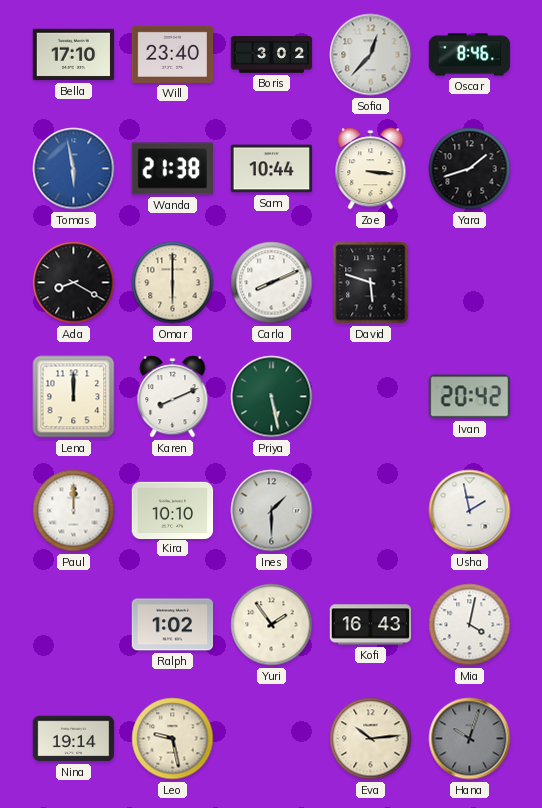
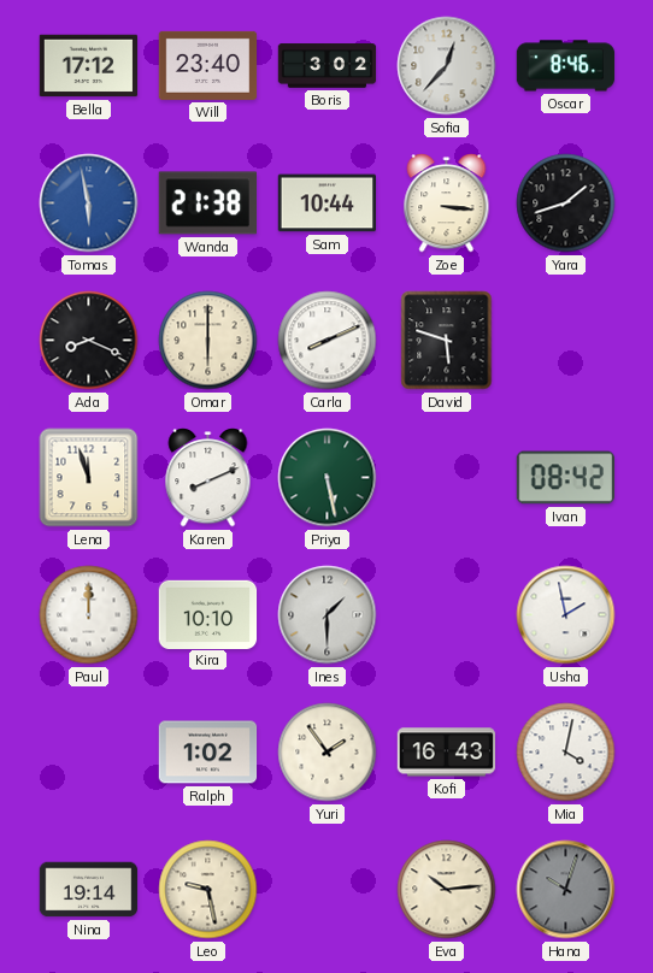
Bella: 17:10 -> 17:12 (89, 66)
Ada: 8:20 -> 8:19 (89, 341)
Lena: 12:00 -> 11:57 (89, 478)
Ivan: 20:42 -> 08:42 (566, 478)
